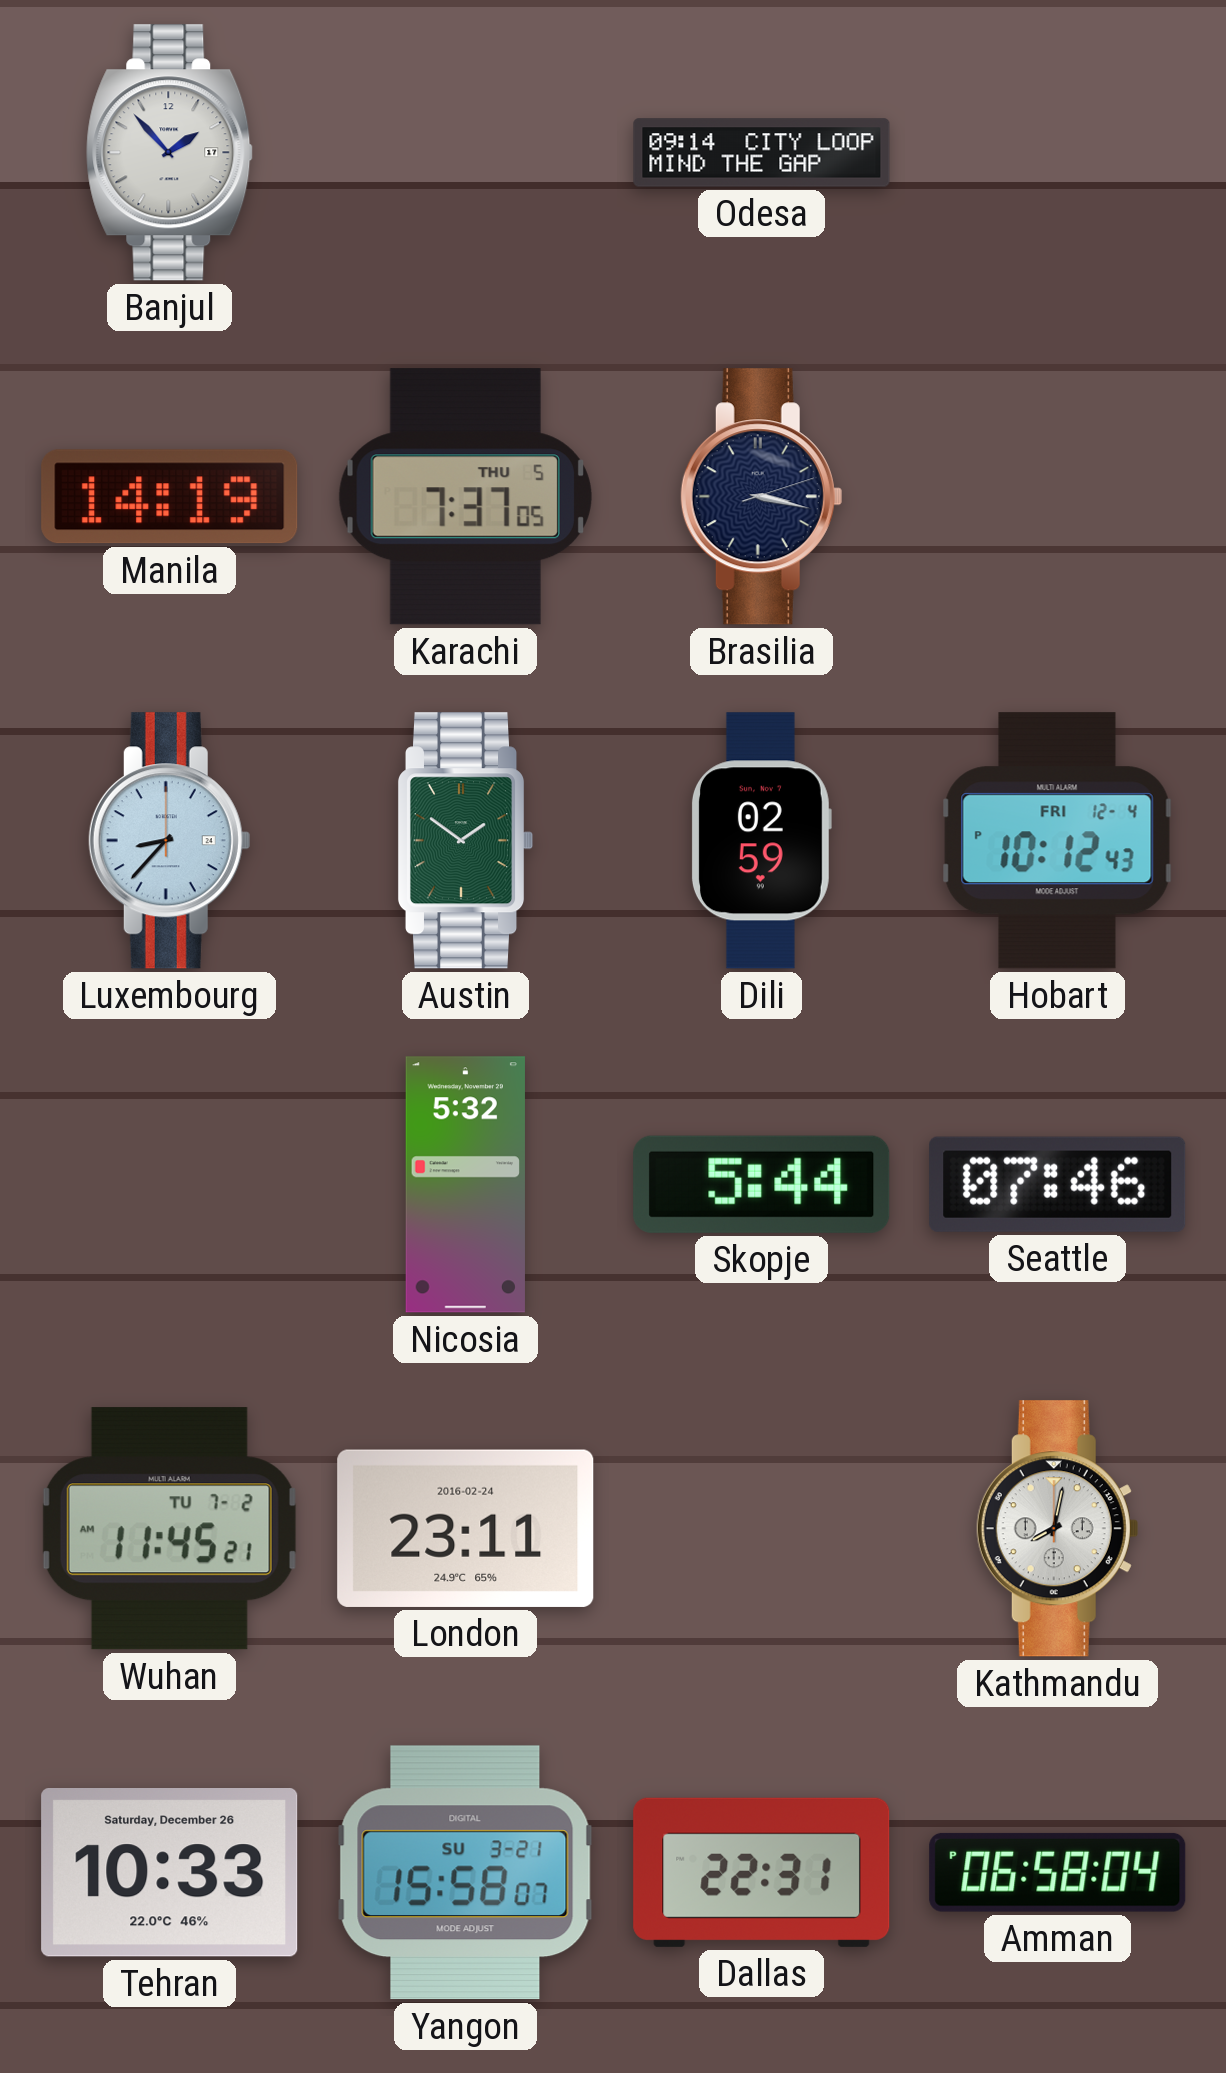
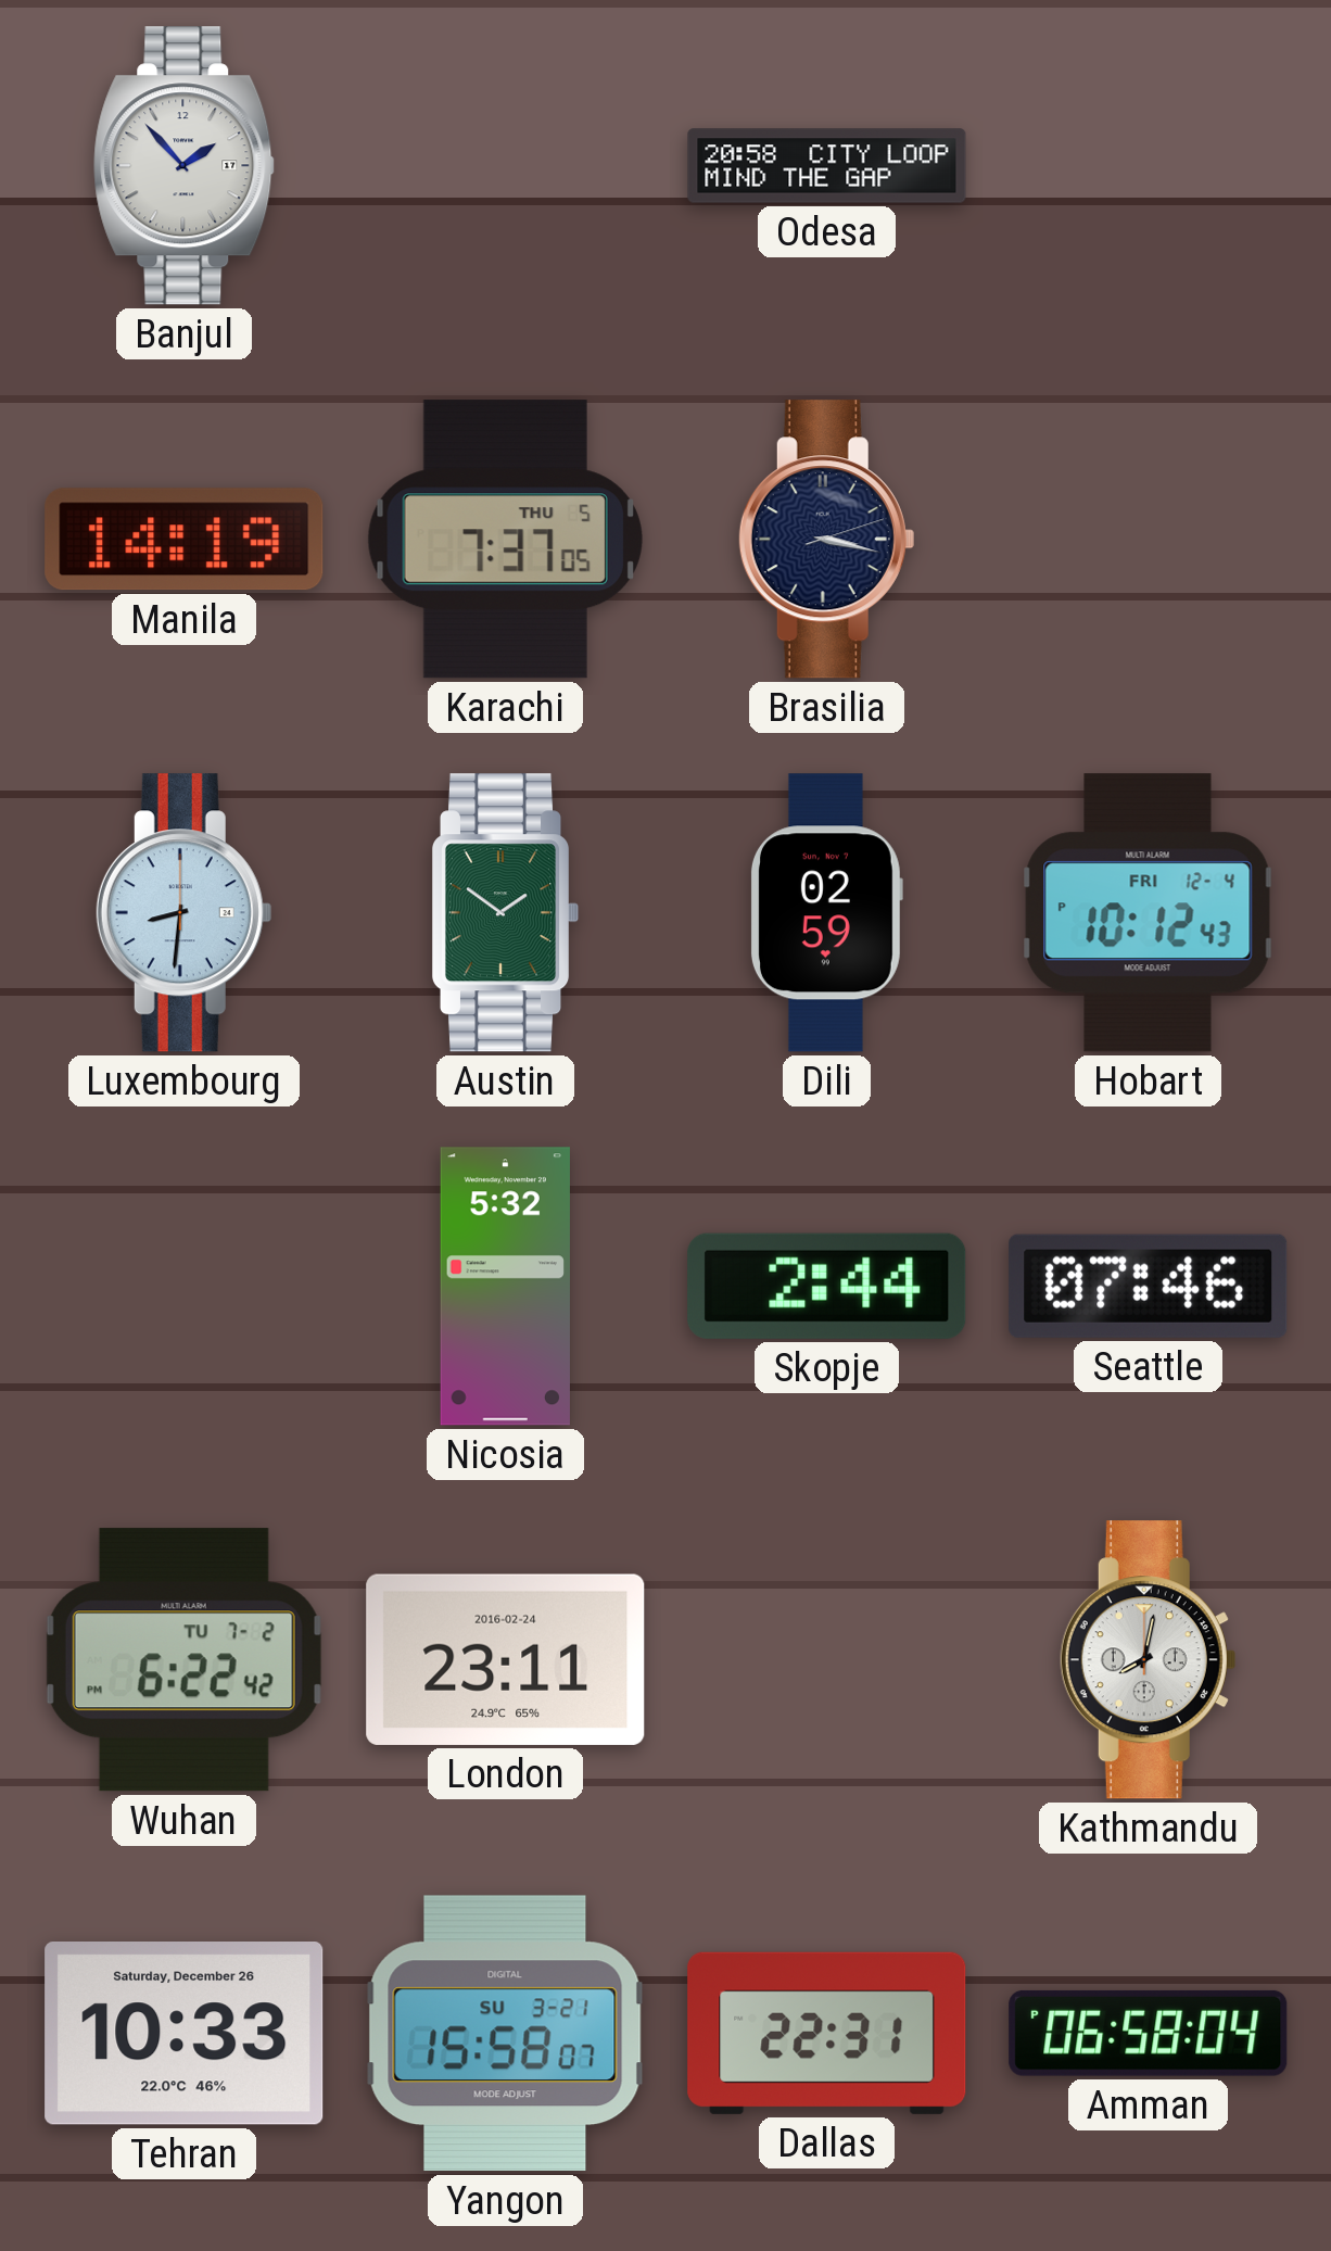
Odesa: 09:14 -> 20:58 (827, 166)
Luxembourg: 8:37 -> 8:31 (183, 913)
Skopje: 5:44 -> 2:44 (827, 1286)
Wuhan: 11:45 -> 6:22 (183, 1660)
